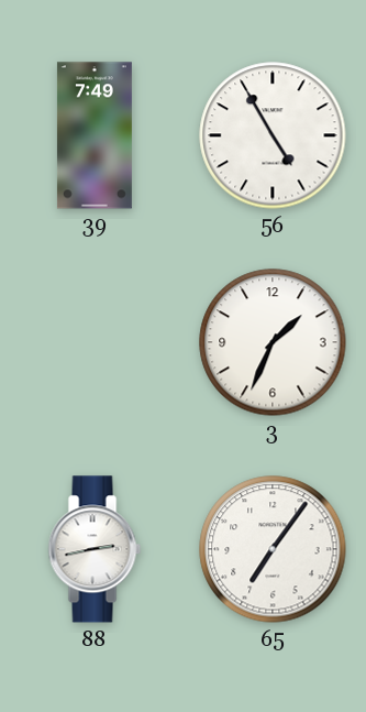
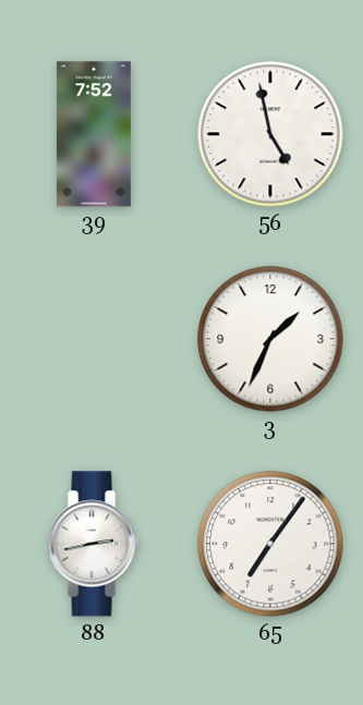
39: 7:49 -> 7:52 (94, 134)
56: 4:55 -> 4:58 (270, 134)
